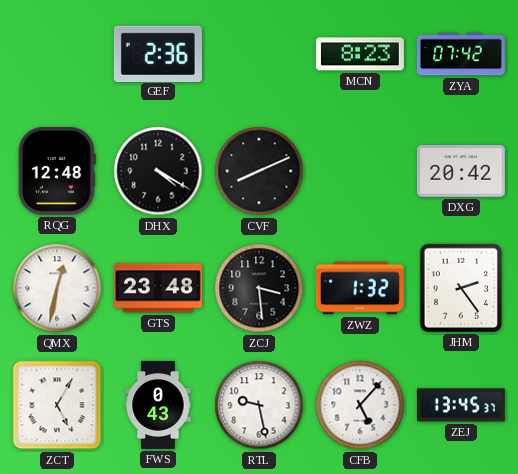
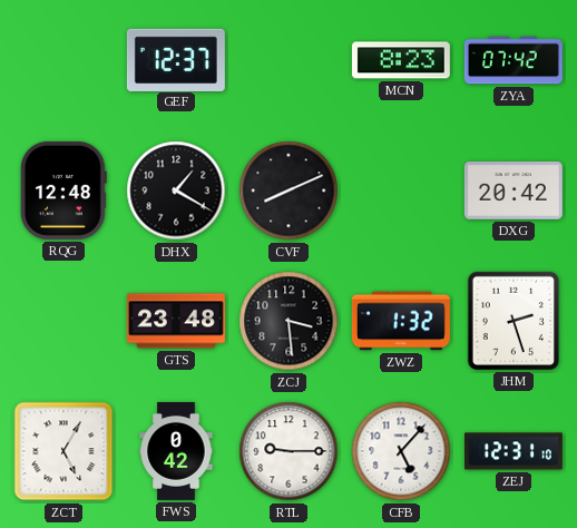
GEF: 2:36 -> 12:37 (176, 59)
DHX: 4:20 -> 1:20 (176, 190)
QMX: 12:32 -> none (57, 288)
JHM: 2:24 -> 2:27 (514, 321)
FWS: 0:43 -> 0:42 (176, 451)
RTL: 9:28 -> 9:15 (288, 451)
ZEJ: 13:45 -> 12:31 (514, 451)
